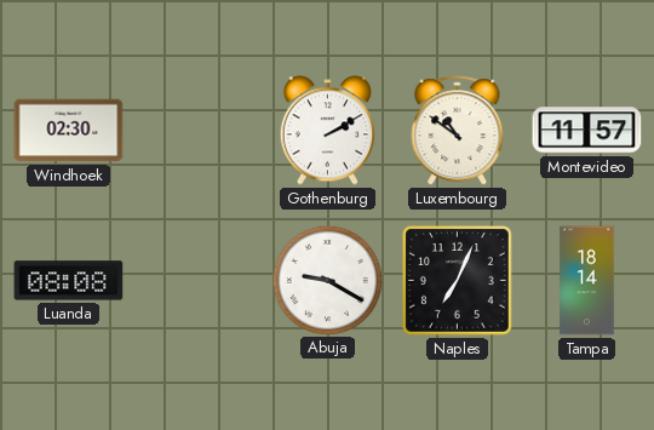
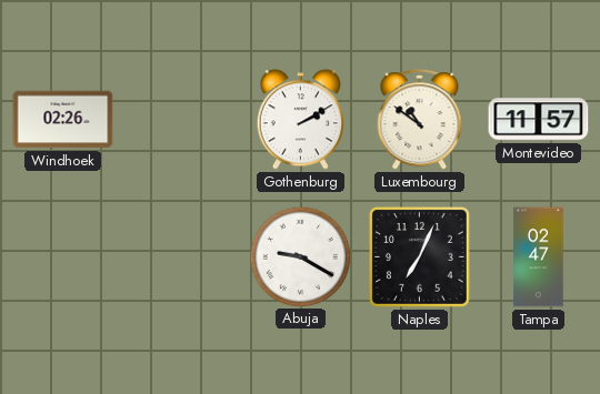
Windhoek: 02:30 -> 02:26 (63, 120)
Luanda: 08:08 -> none (69, 281)
Tampa: 18:14 -> 02:47 (539, 257)
